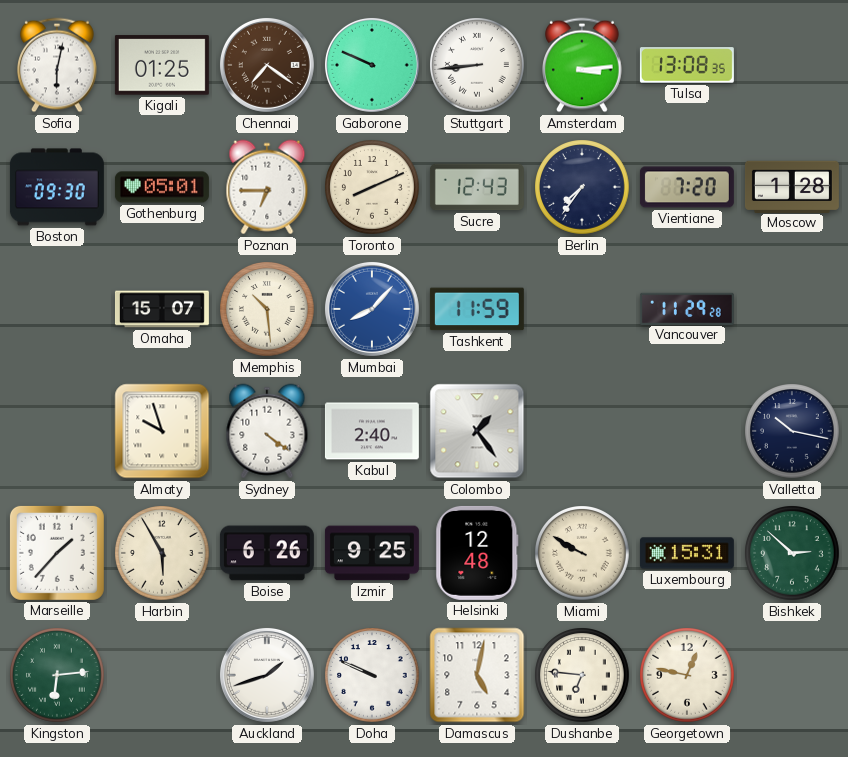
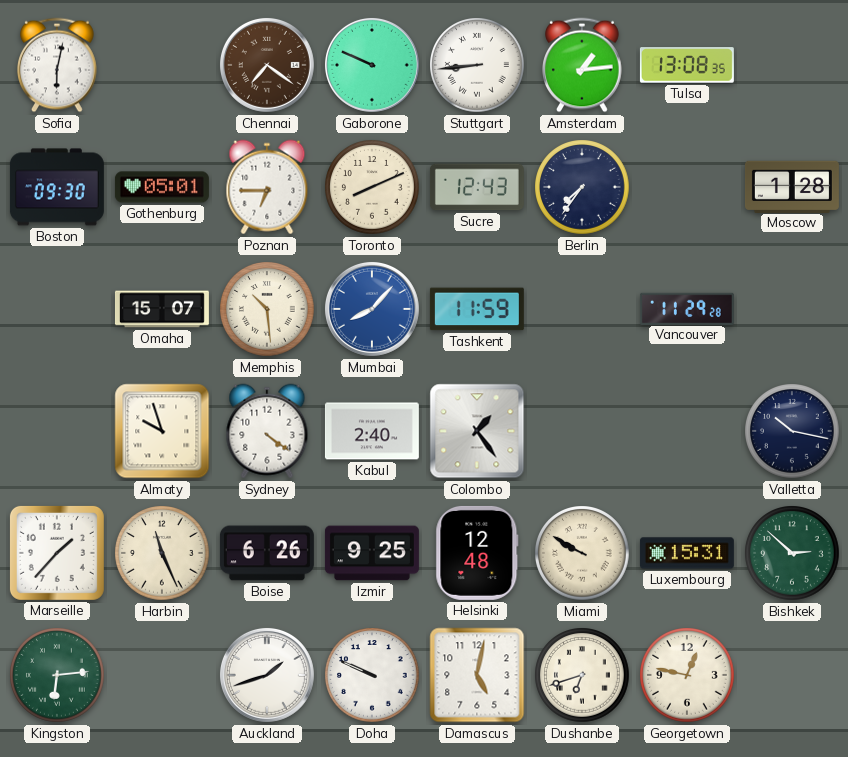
Kigali: 01:25 -> none (162, 65)
Amsterdam: 3:14 -> 1:14 (583, 65)
Vientiane: 7:20 -> none (687, 187)
Harbin: 5:55 -> 11:26 (162, 553)
Dushanbe: 6:46 -> 6:42 (582, 675)
